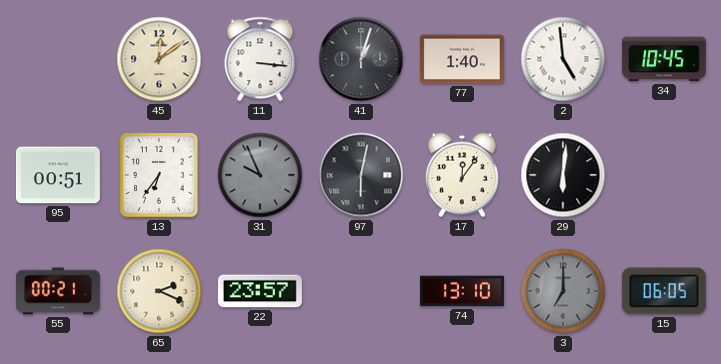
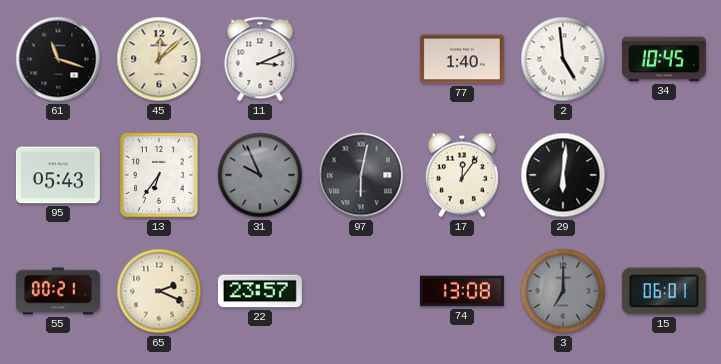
61: none -> 11:18 (58, 59)
45: 12:09 -> 12:08 (159, 59)
11: 3:16 -> 3:11 (260, 59)
41: 1:03 -> none (361, 59)
95: 00:51 -> 05:43 (58, 175)
74: 13:10 -> 13:08 (462, 291)
15: 06:05 -> 06:01 (664, 291)
